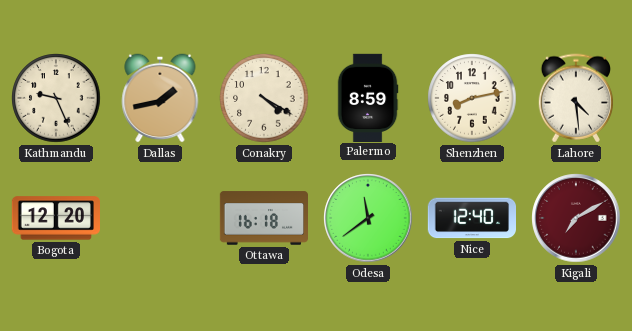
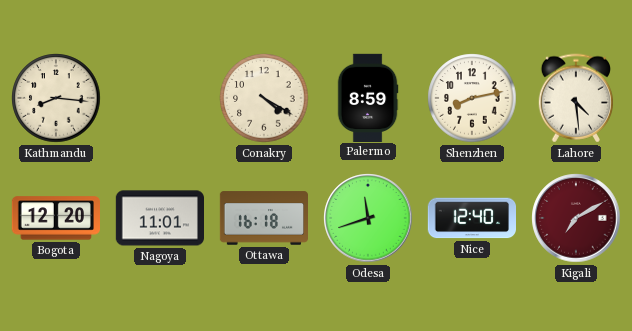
Kathmandu: 9:26 -> 8:16 (56, 98)
Dallas: 1:43 -> none (160, 98)
Nagoya: none -> 11:01 (159, 218)
Odesa: 11:39 -> 11:42 (368, 218)
